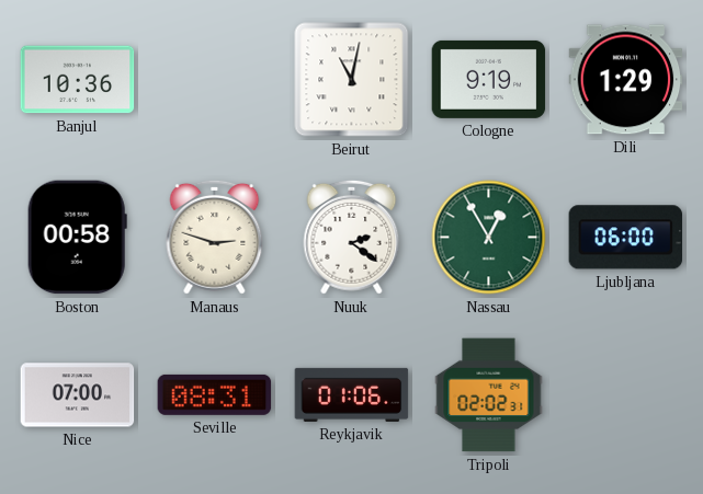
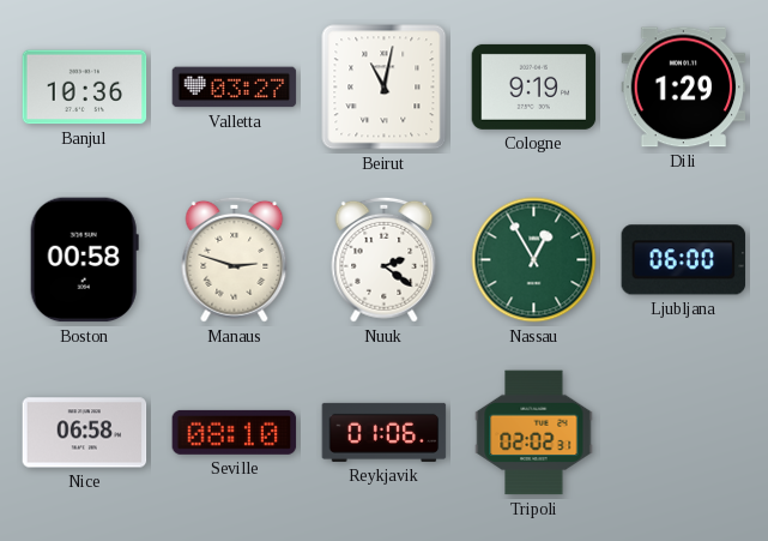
Valletta: none -> 03:27 (235, 88)
Nice: 07:00 -> 06:58 (85, 433)
Seville: 08:31 -> 08:10 (235, 432)
